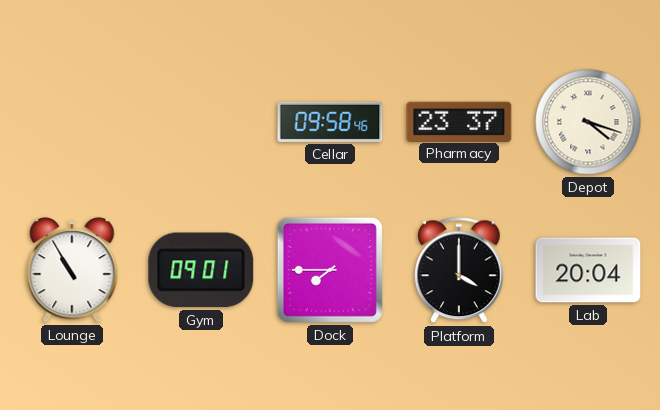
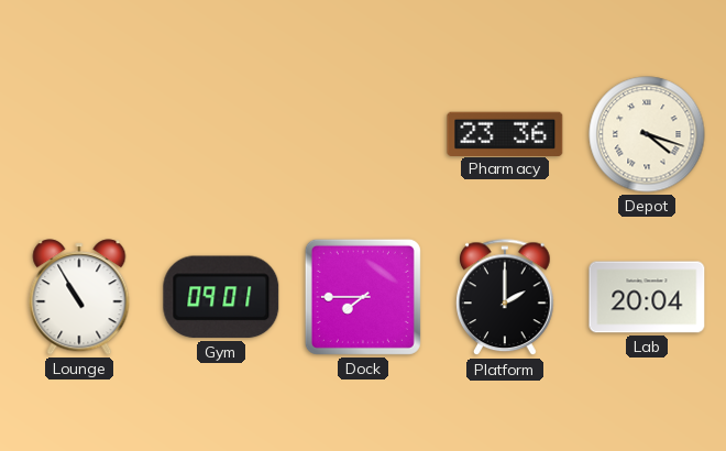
Cellar: 09:58 -> none (330, 122)
Pharmacy: 23:37 -> 23:36 (505, 133)
Platform: 4:00 -> 2:00 (505, 298)
